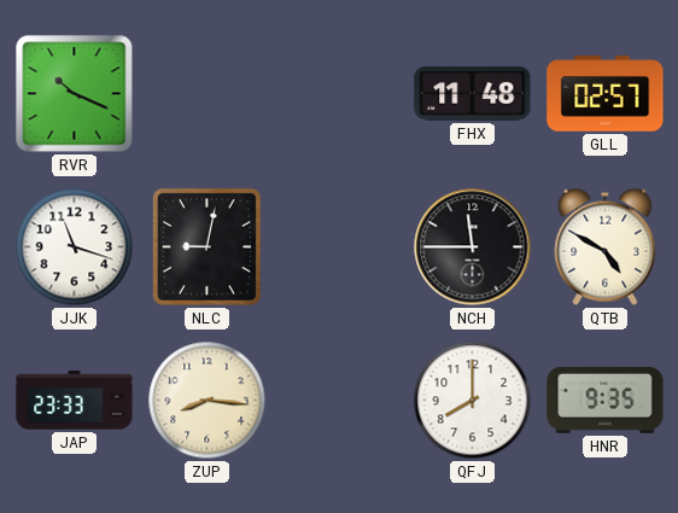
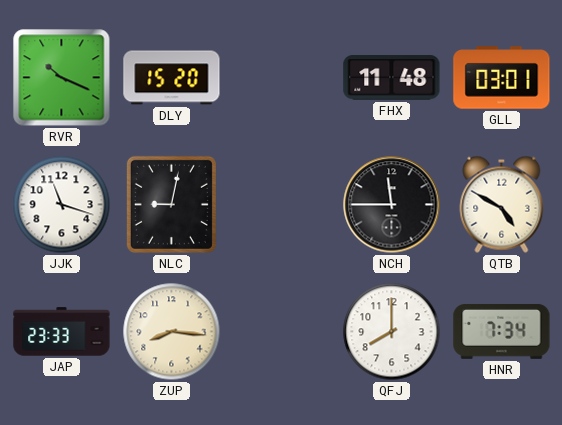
DLY: none -> 15:20 (172, 78)
GLL: 02:57 -> 03:01 (502, 78)
HNR: 9:35 -> 7:34 (502, 331)
